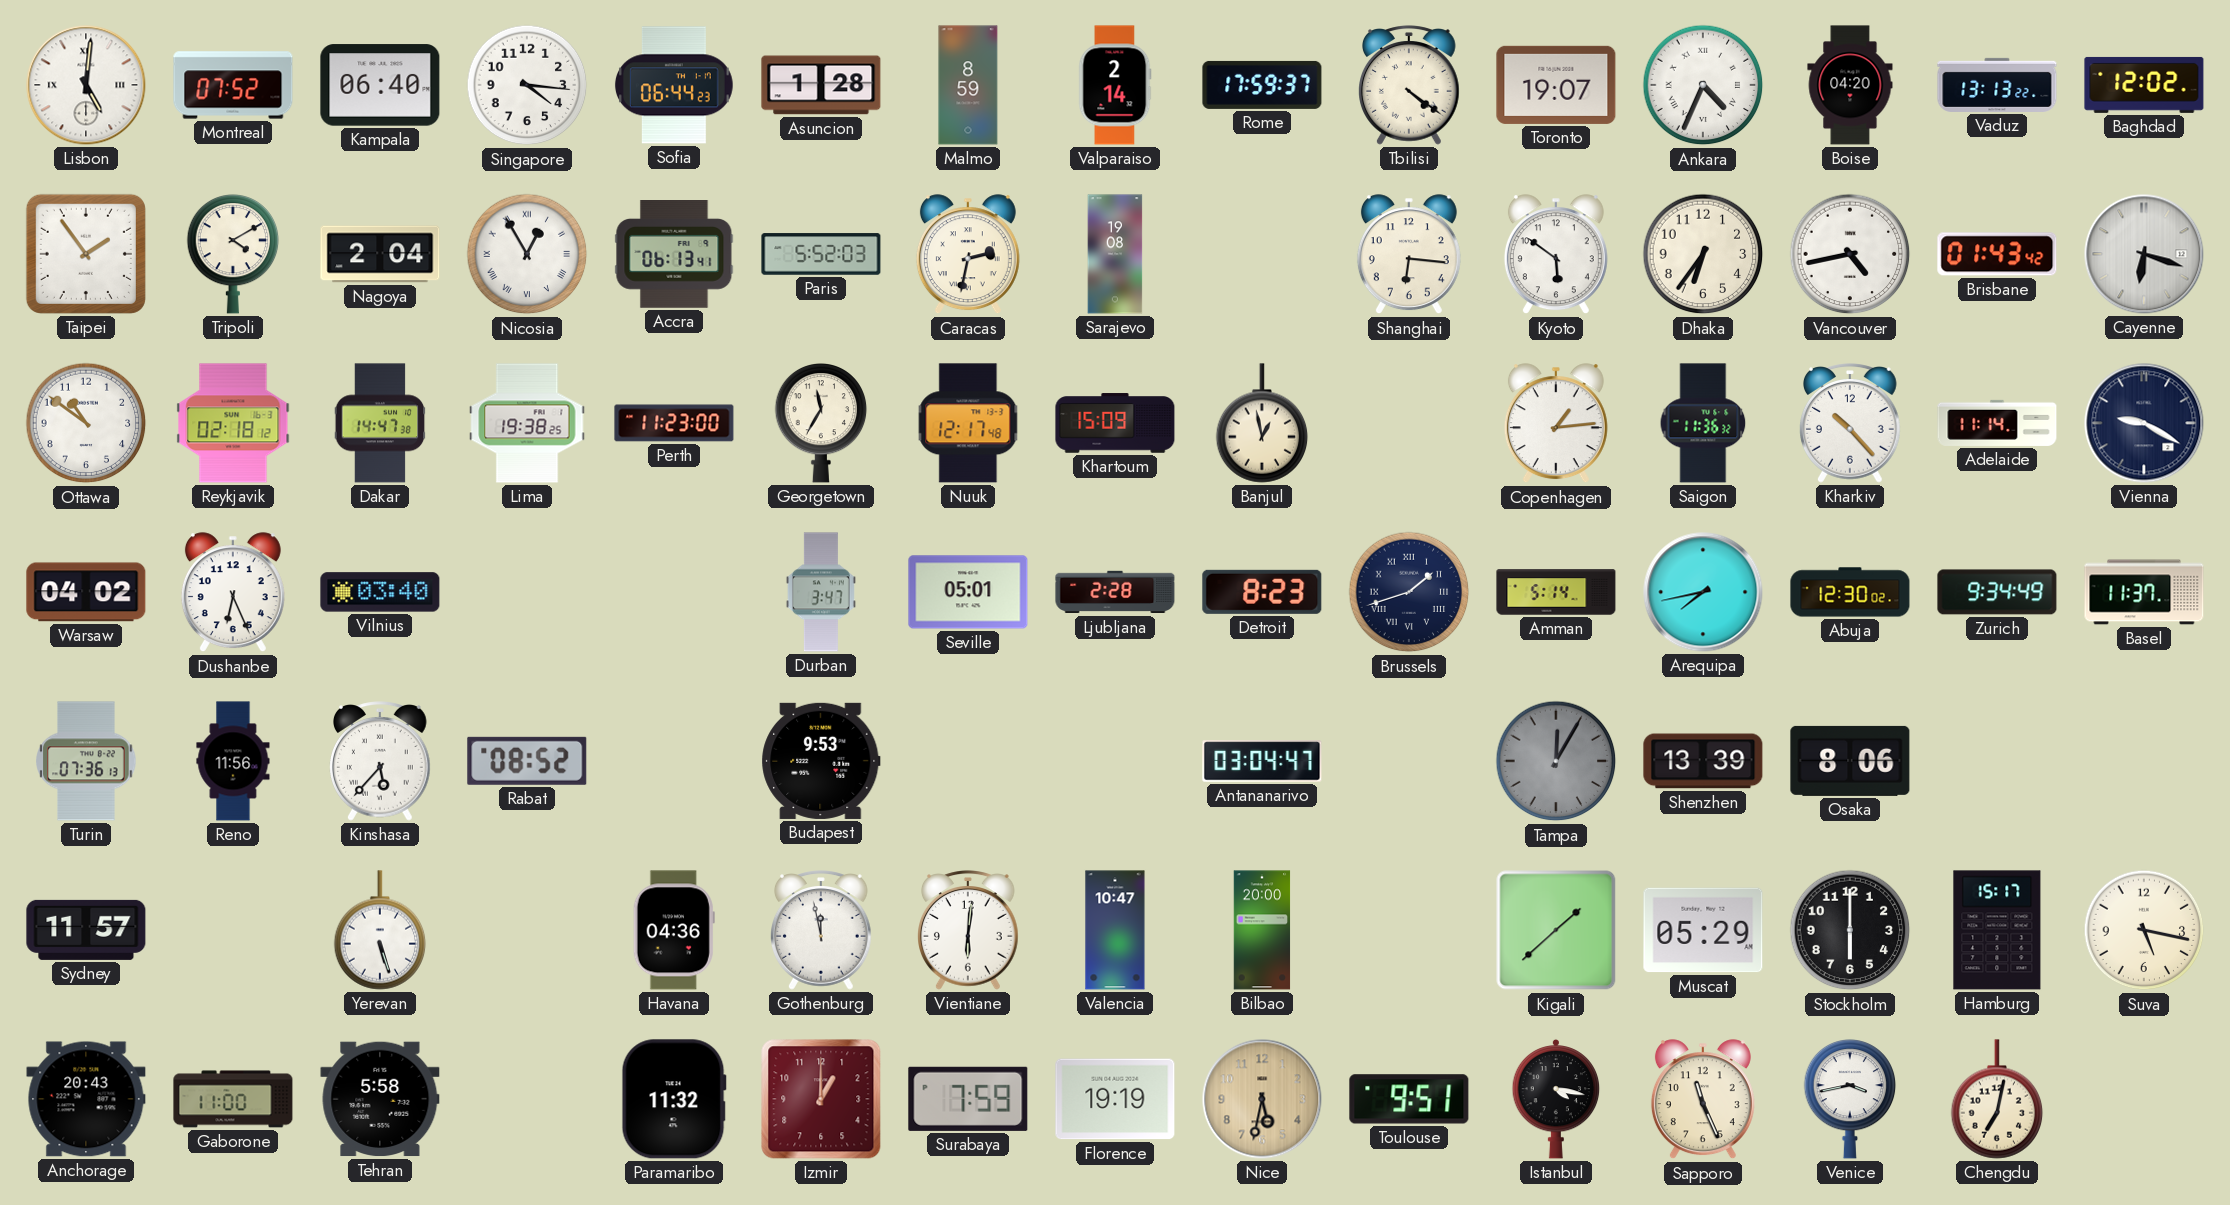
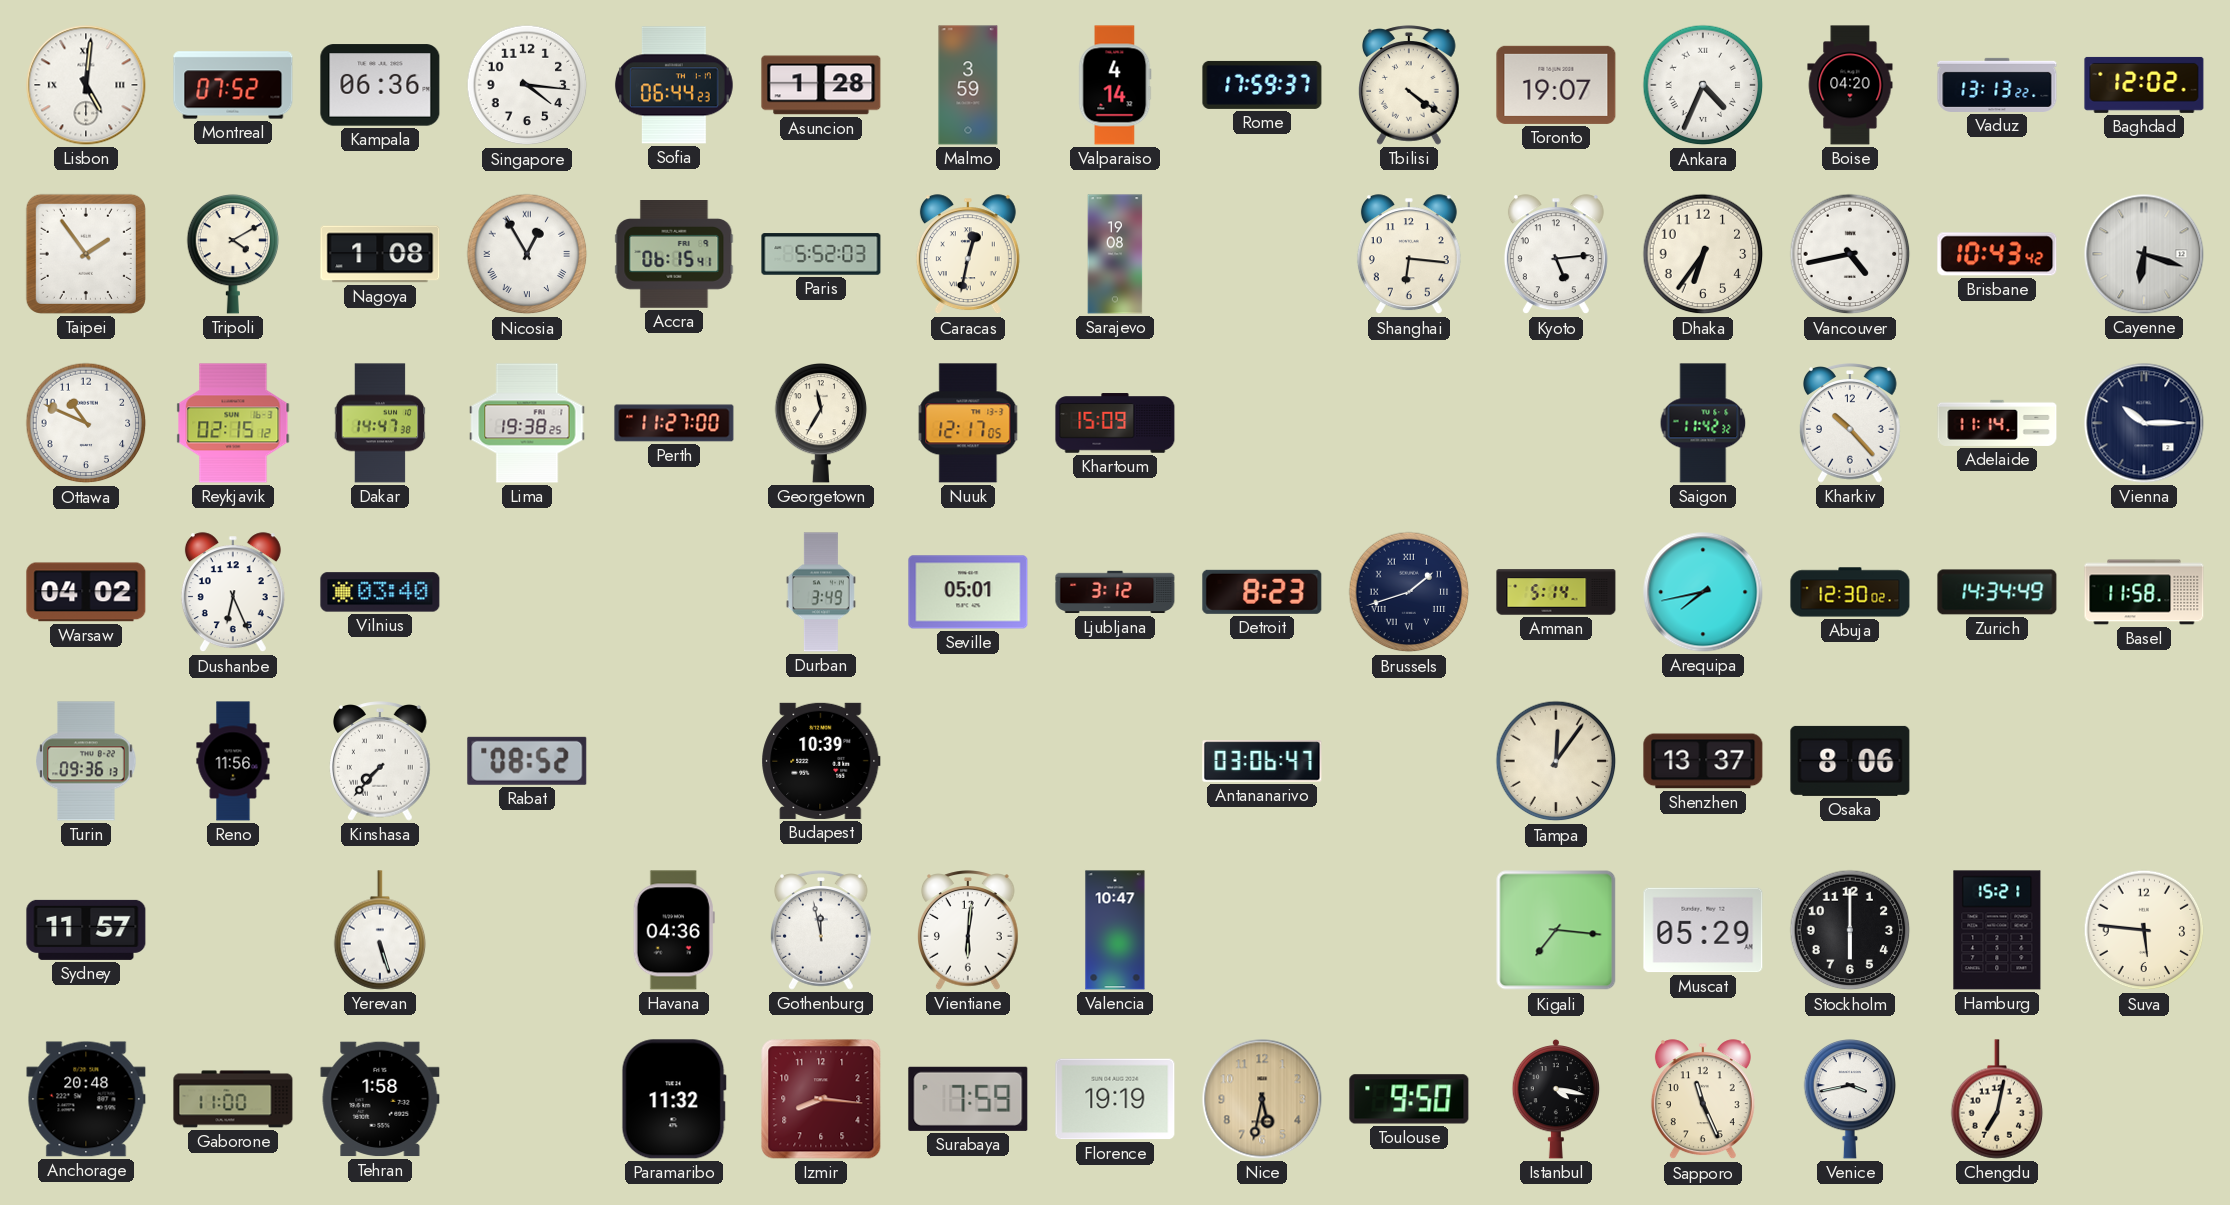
Kampala: 06:40 -> 06:36 (380, 85)
Malmo: 8:59 -> 3:59 (968, 85)
Valparaiso: 2:14 -> 4:14 (1115, 85)
Nagoya: 2:04 -> 1:08 (380, 254)
Accra: 06:13 -> 06:15 (674, 255)
Caracas: 2:32 -> 12:32 (968, 255)
Kyoto: 5:51 -> 5:14 (1556, 255)
Brisbane: 01:43 -> 10:43 (1997, 254)
Ottawa: 10:51 -> 10:49 (86, 423)
Reykjavik: 02:18 -> 02:15 (233, 423)
Perth: 11:23 -> 11:27 (674, 423)
Nuuk: 12:17:48 -> 12:17:05 (968, 423)
Banjul: 12:58 -> none (1262, 423)
Copenhagen: 1:14 -> none (1556, 424)
Saigon: 11:36 -> 11:42 (1703, 423)
Vienna: 9:20 -> 10:15 (2144, 423)
Durban: 3:47 -> 3:49 (821, 592)
Ljubljana: 2:28 -> 3:12 (1115, 592)
Zurich: 9:34 -> 14:34 (1997, 592)
Basel: 11:37 -> 11:58 (2144, 592)
Turin: 07:36 -> 09:36 (86, 761)
Kinshasa: 5:37 -> 7:37 (381, 761)
Budapest: 9:53 -> 10:39 (821, 761)
Antananarivo: 03:04 -> 03:06 (1262, 761)
Tampa: 12:05 -> 12:06 (1556, 761)
Tampa dial: grey -> cream (1556, 761)
Shenzhen: 13:39 -> 13:37 (1703, 761)
Bilbao: 20:00 -> none (1262, 930)
Kigali: 1:38 -> 7:16 (1556, 930)
Hamburg: 15:17 -> 15:21 (1997, 930)
Suva: 5:17 -> 5:46 (2144, 930)
Anchorage: 20:43 -> 20:48 (86, 1099)
Tehran: 5:58 -> 1:58 (380, 1099)
Izmir: 1:00 -> 8:16 (821, 1099)
Toulouse: 9:51 -> 9:50 (1409, 1099)
